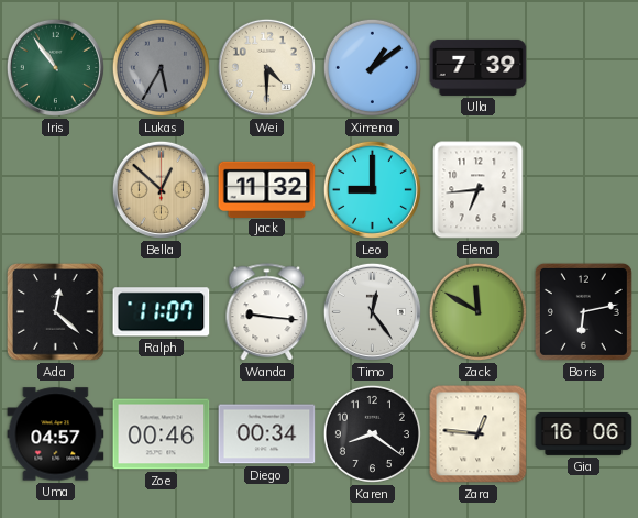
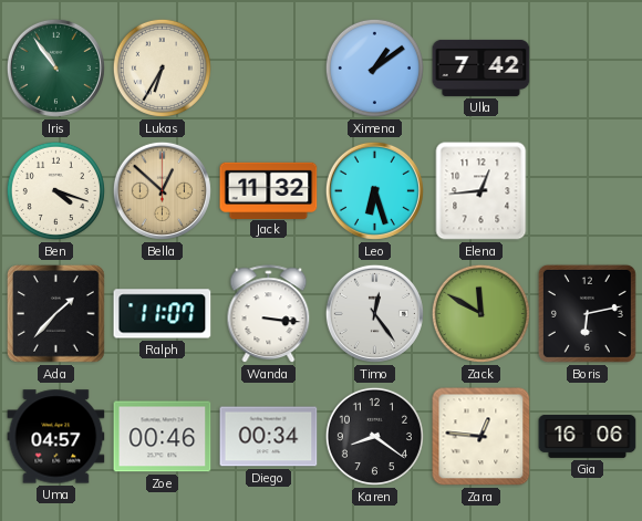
Lukas: 5:35 -> 6:35 (162, 67)
Lukas dial: grey -> cream (162, 67)
Wei: 4:30 -> none (266, 67)
Ulla: 7:39 -> 7:42 (482, 67)
Ben: none -> 4:18 (55, 190)
Leo: 9:00 -> 6:27 (374, 190)
Elena: 6:44 -> 12:44 (482, 191)
Ada: 12:22 -> 1:37 (56, 314)
Wanda: 9:16 -> 3:16 (269, 314)
